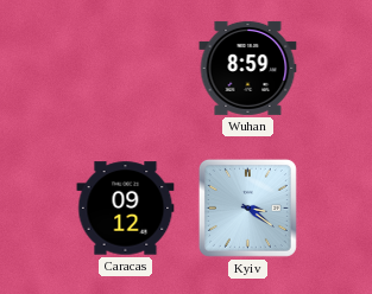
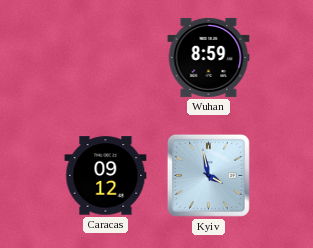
Kyiv: 3:21 -> 3:58 (208, 175)
